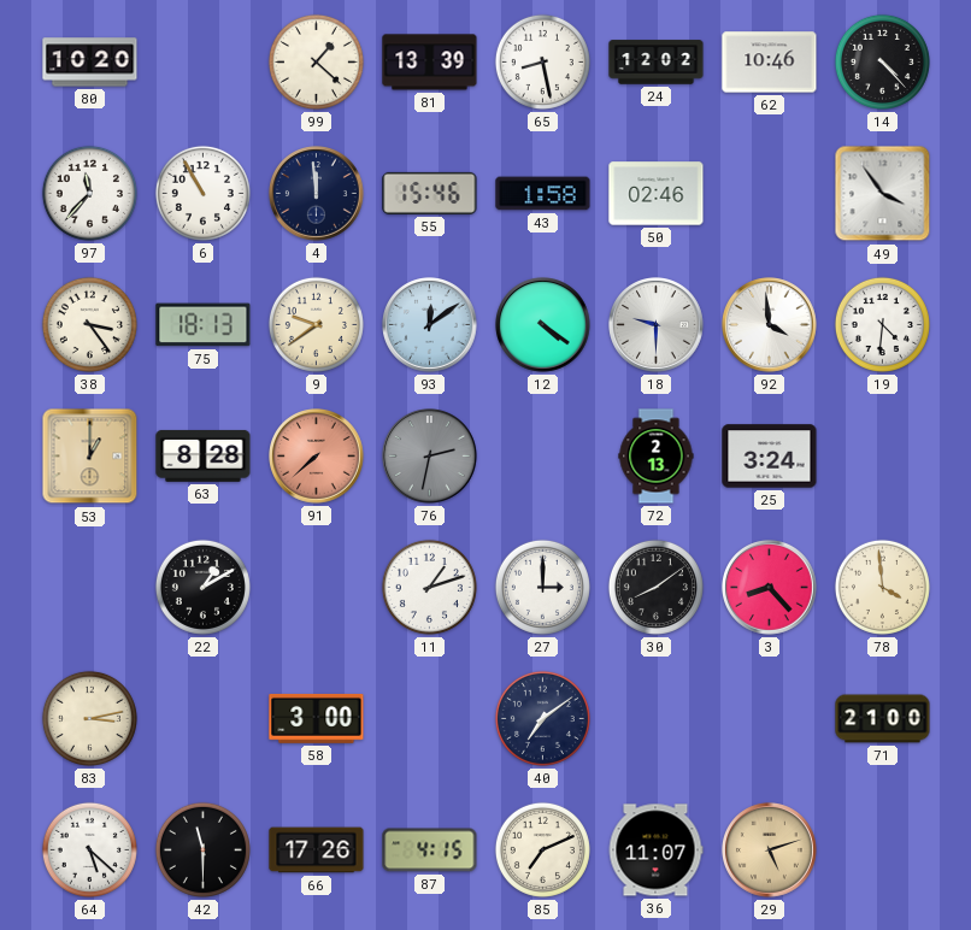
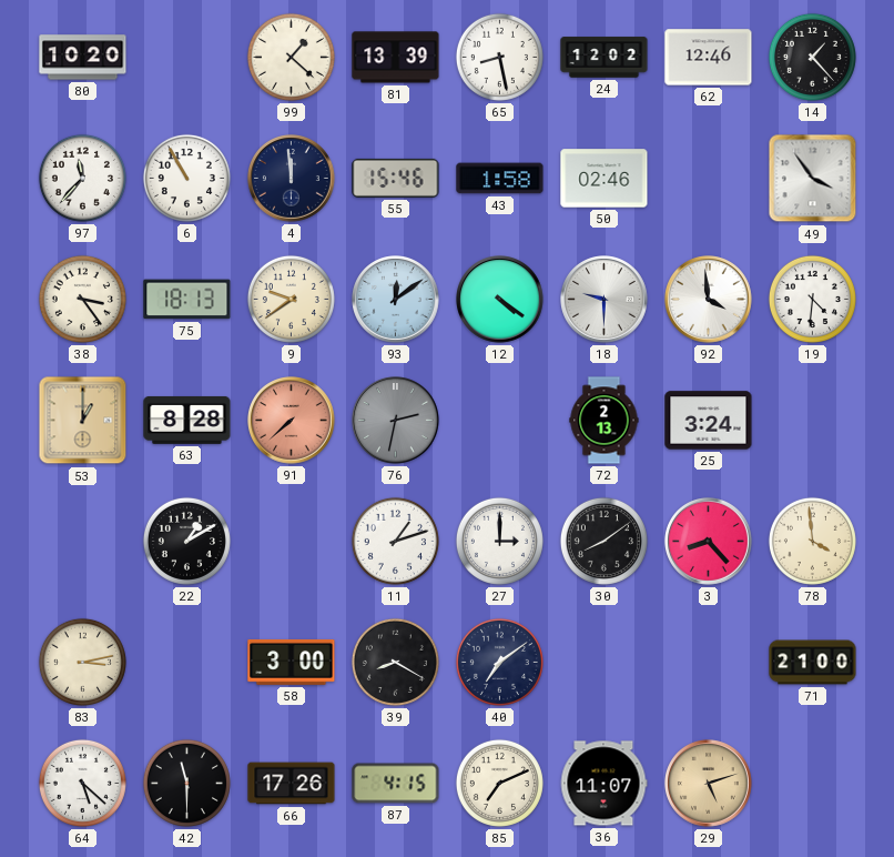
62: 10:46 -> 12:46 (709, 58)
14: 4:23 -> 1:23 (812, 57)
39: none -> 8:20 (395, 662)
